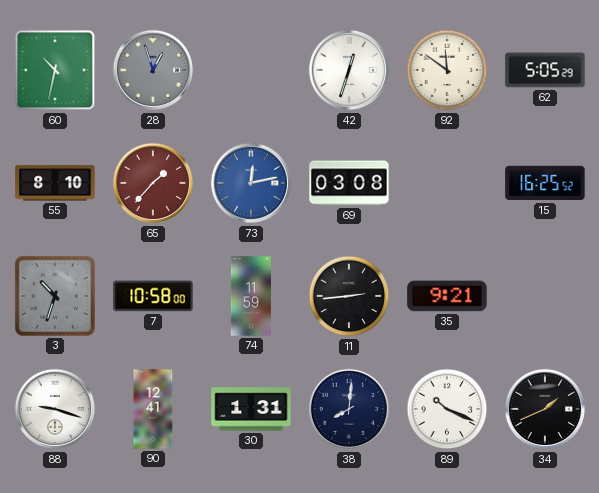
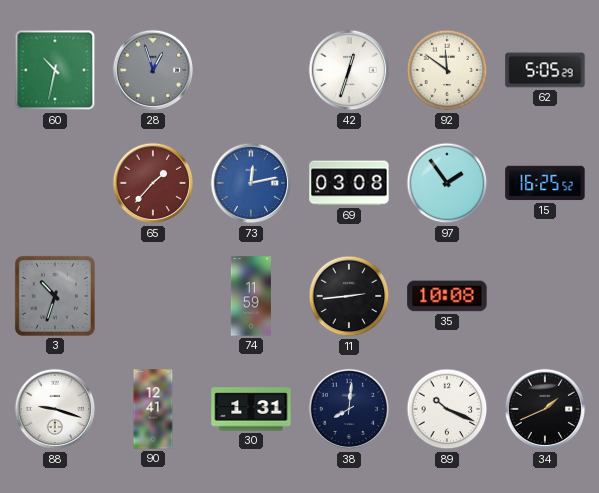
55: 8:10 -> none (55, 183)
97: none -> 1:54 (447, 183)
7: 10:58 -> none (153, 296)
35: 9:21 -> 10:08 (447, 296)
